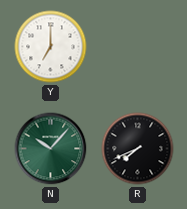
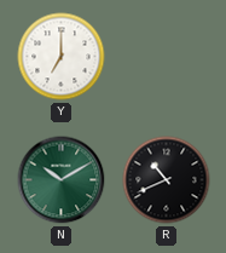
N: 10:07 -> 10:10 (62, 180)
R: 7:41 -> 10:41 (167, 180)
